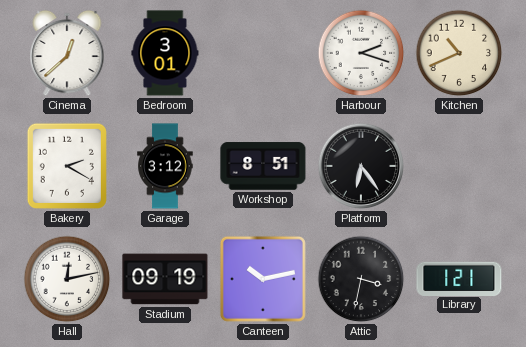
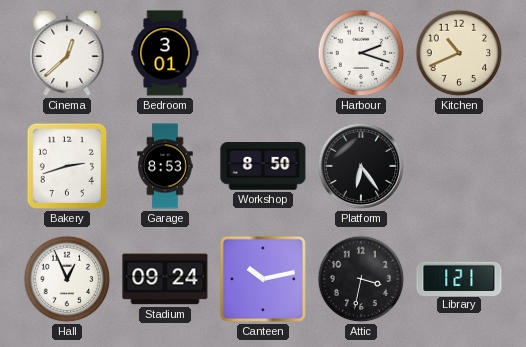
Bakery: 2:20 -> 2:42 (67, 166)
Garage: 3:12 -> 8:53 (165, 166)
Workshop: 8:51 -> 8:50 (263, 166)
Hall: 12:13 -> 12:56 (67, 279)
Stadium: 09:19 -> 09:24 (165, 279)
